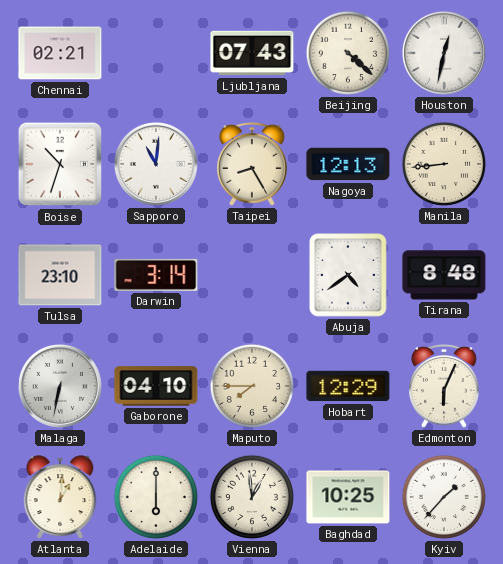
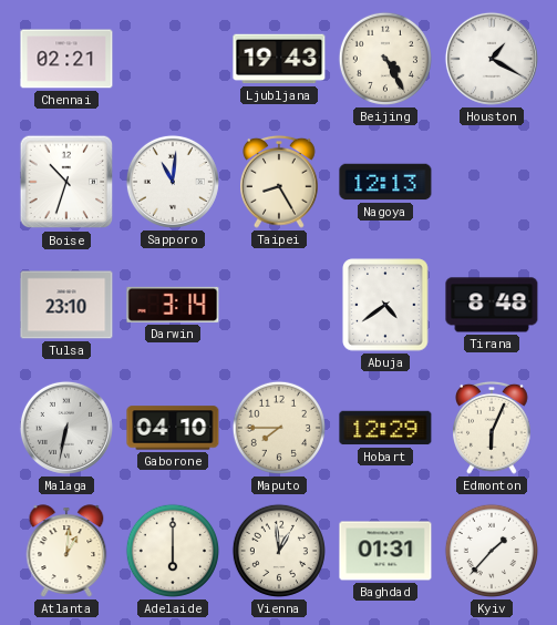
Ljubljana: 07:43 -> 19:43 (279, 59)
Beijing: 4:22 -> 4:25 (385, 59)
Houston: 12:32 -> 1:20 (492, 59)
Manila: 8:44 -> none (444, 164)
Baghdad: 10:25 -> 01:31 (385, 551)
